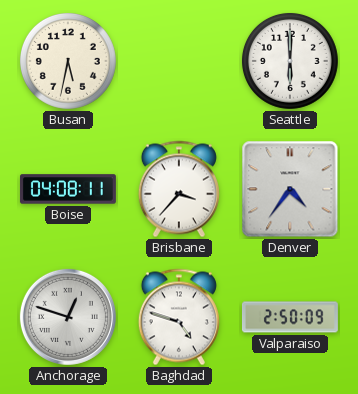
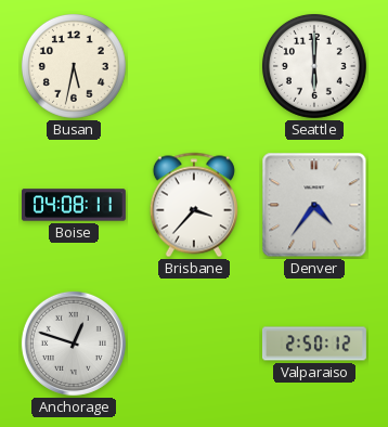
Baghdad: 4:48 -> none (179, 317)
Valparaiso: 2:50:09 -> 2:50:12 (314, 344)
